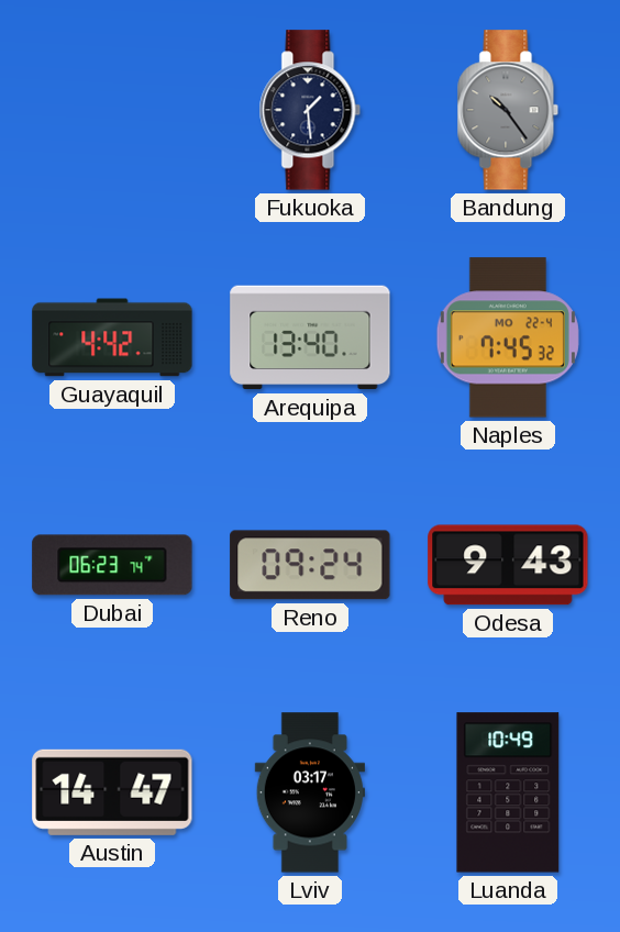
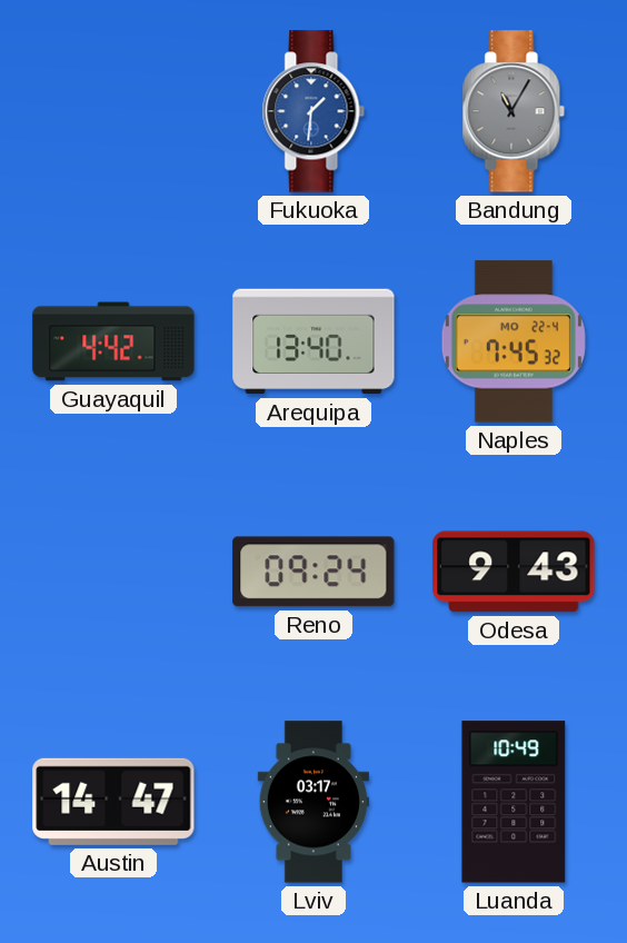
Fukuoka: 1:29 -> 1:31 (313, 111)
Fukuoka dial: navy -> blue (313, 111)
Bandung: 10:24 -> 11:05 (514, 111)
Dubai: 06:23 -> none (112, 565)
